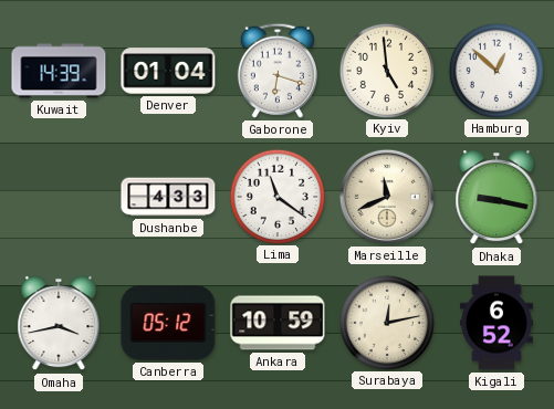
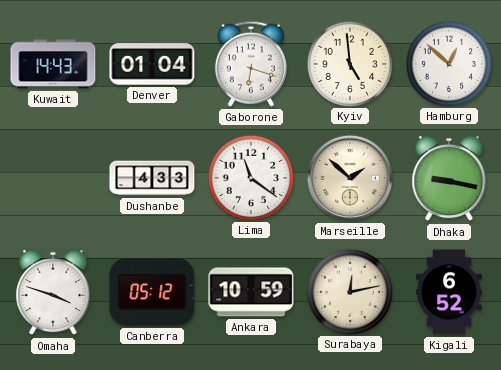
Kuwait: 14:39 -> 14:43 (53, 64)
Marseille: 11:41 -> 1:52 (350, 178)
Omaha: 3:43 -> 3:48 (53, 292)
